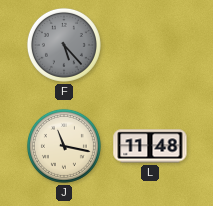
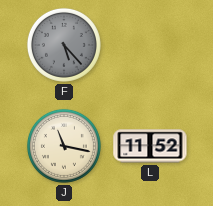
L: 11:48 -> 11:52 (150, 146)
